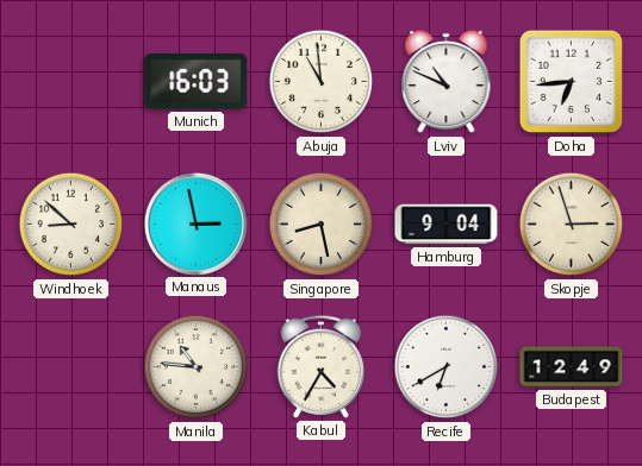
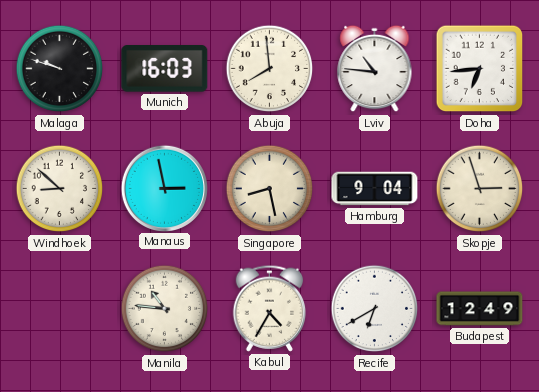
Malaga: none -> 9:48 (60, 69)
Abuja: 10:59 -> 7:59 (270, 69)
Lviv: 10:49 -> 10:46 (375, 69)
